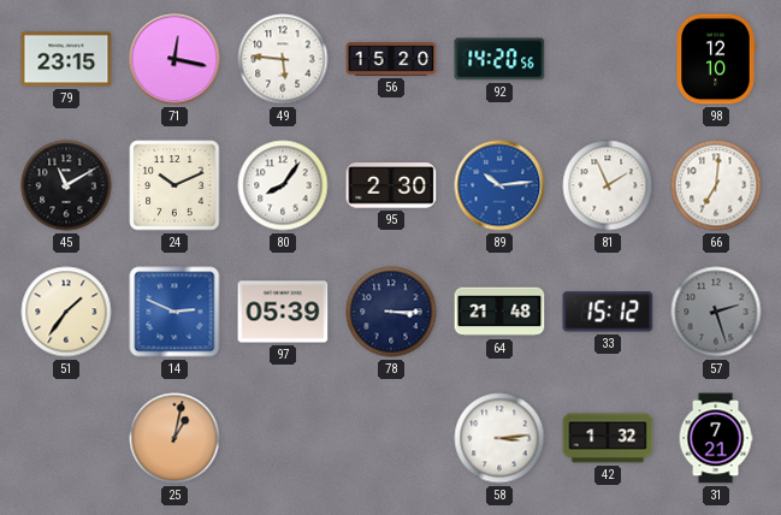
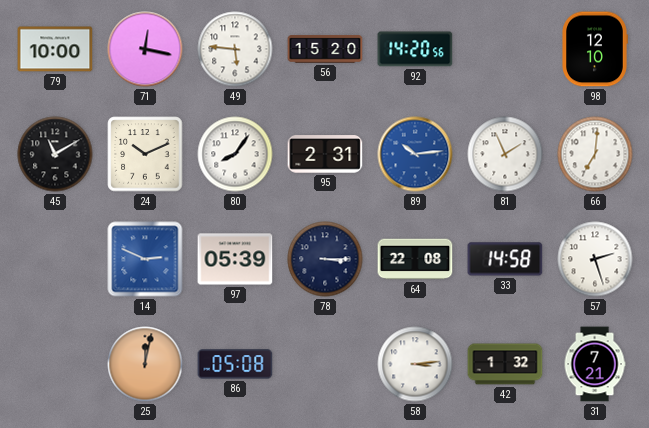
79: 23:15 -> 10:00 (55, 49)
95: 2:30 -> 2:31 (325, 154)
51: 1:36 -> none (66, 312)
64: 21:48 -> 22:08 (415, 259)
33: 15:12 -> 14:58 (505, 259)
57 dial: grey -> white (595, 259)
25: 1:02 -> 12:02 (145, 364)
86: none -> 05:08 (235, 364)
